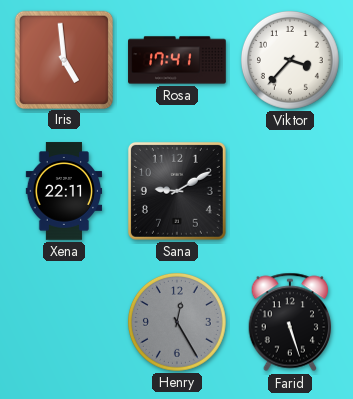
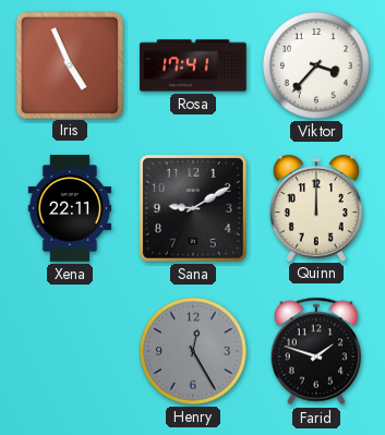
Iris: 4:59 -> 4:56 (69, 64)
Quinn: none -> 12:00 (316, 208)
Farid: 5:27 -> 1:48 (316, 351)
